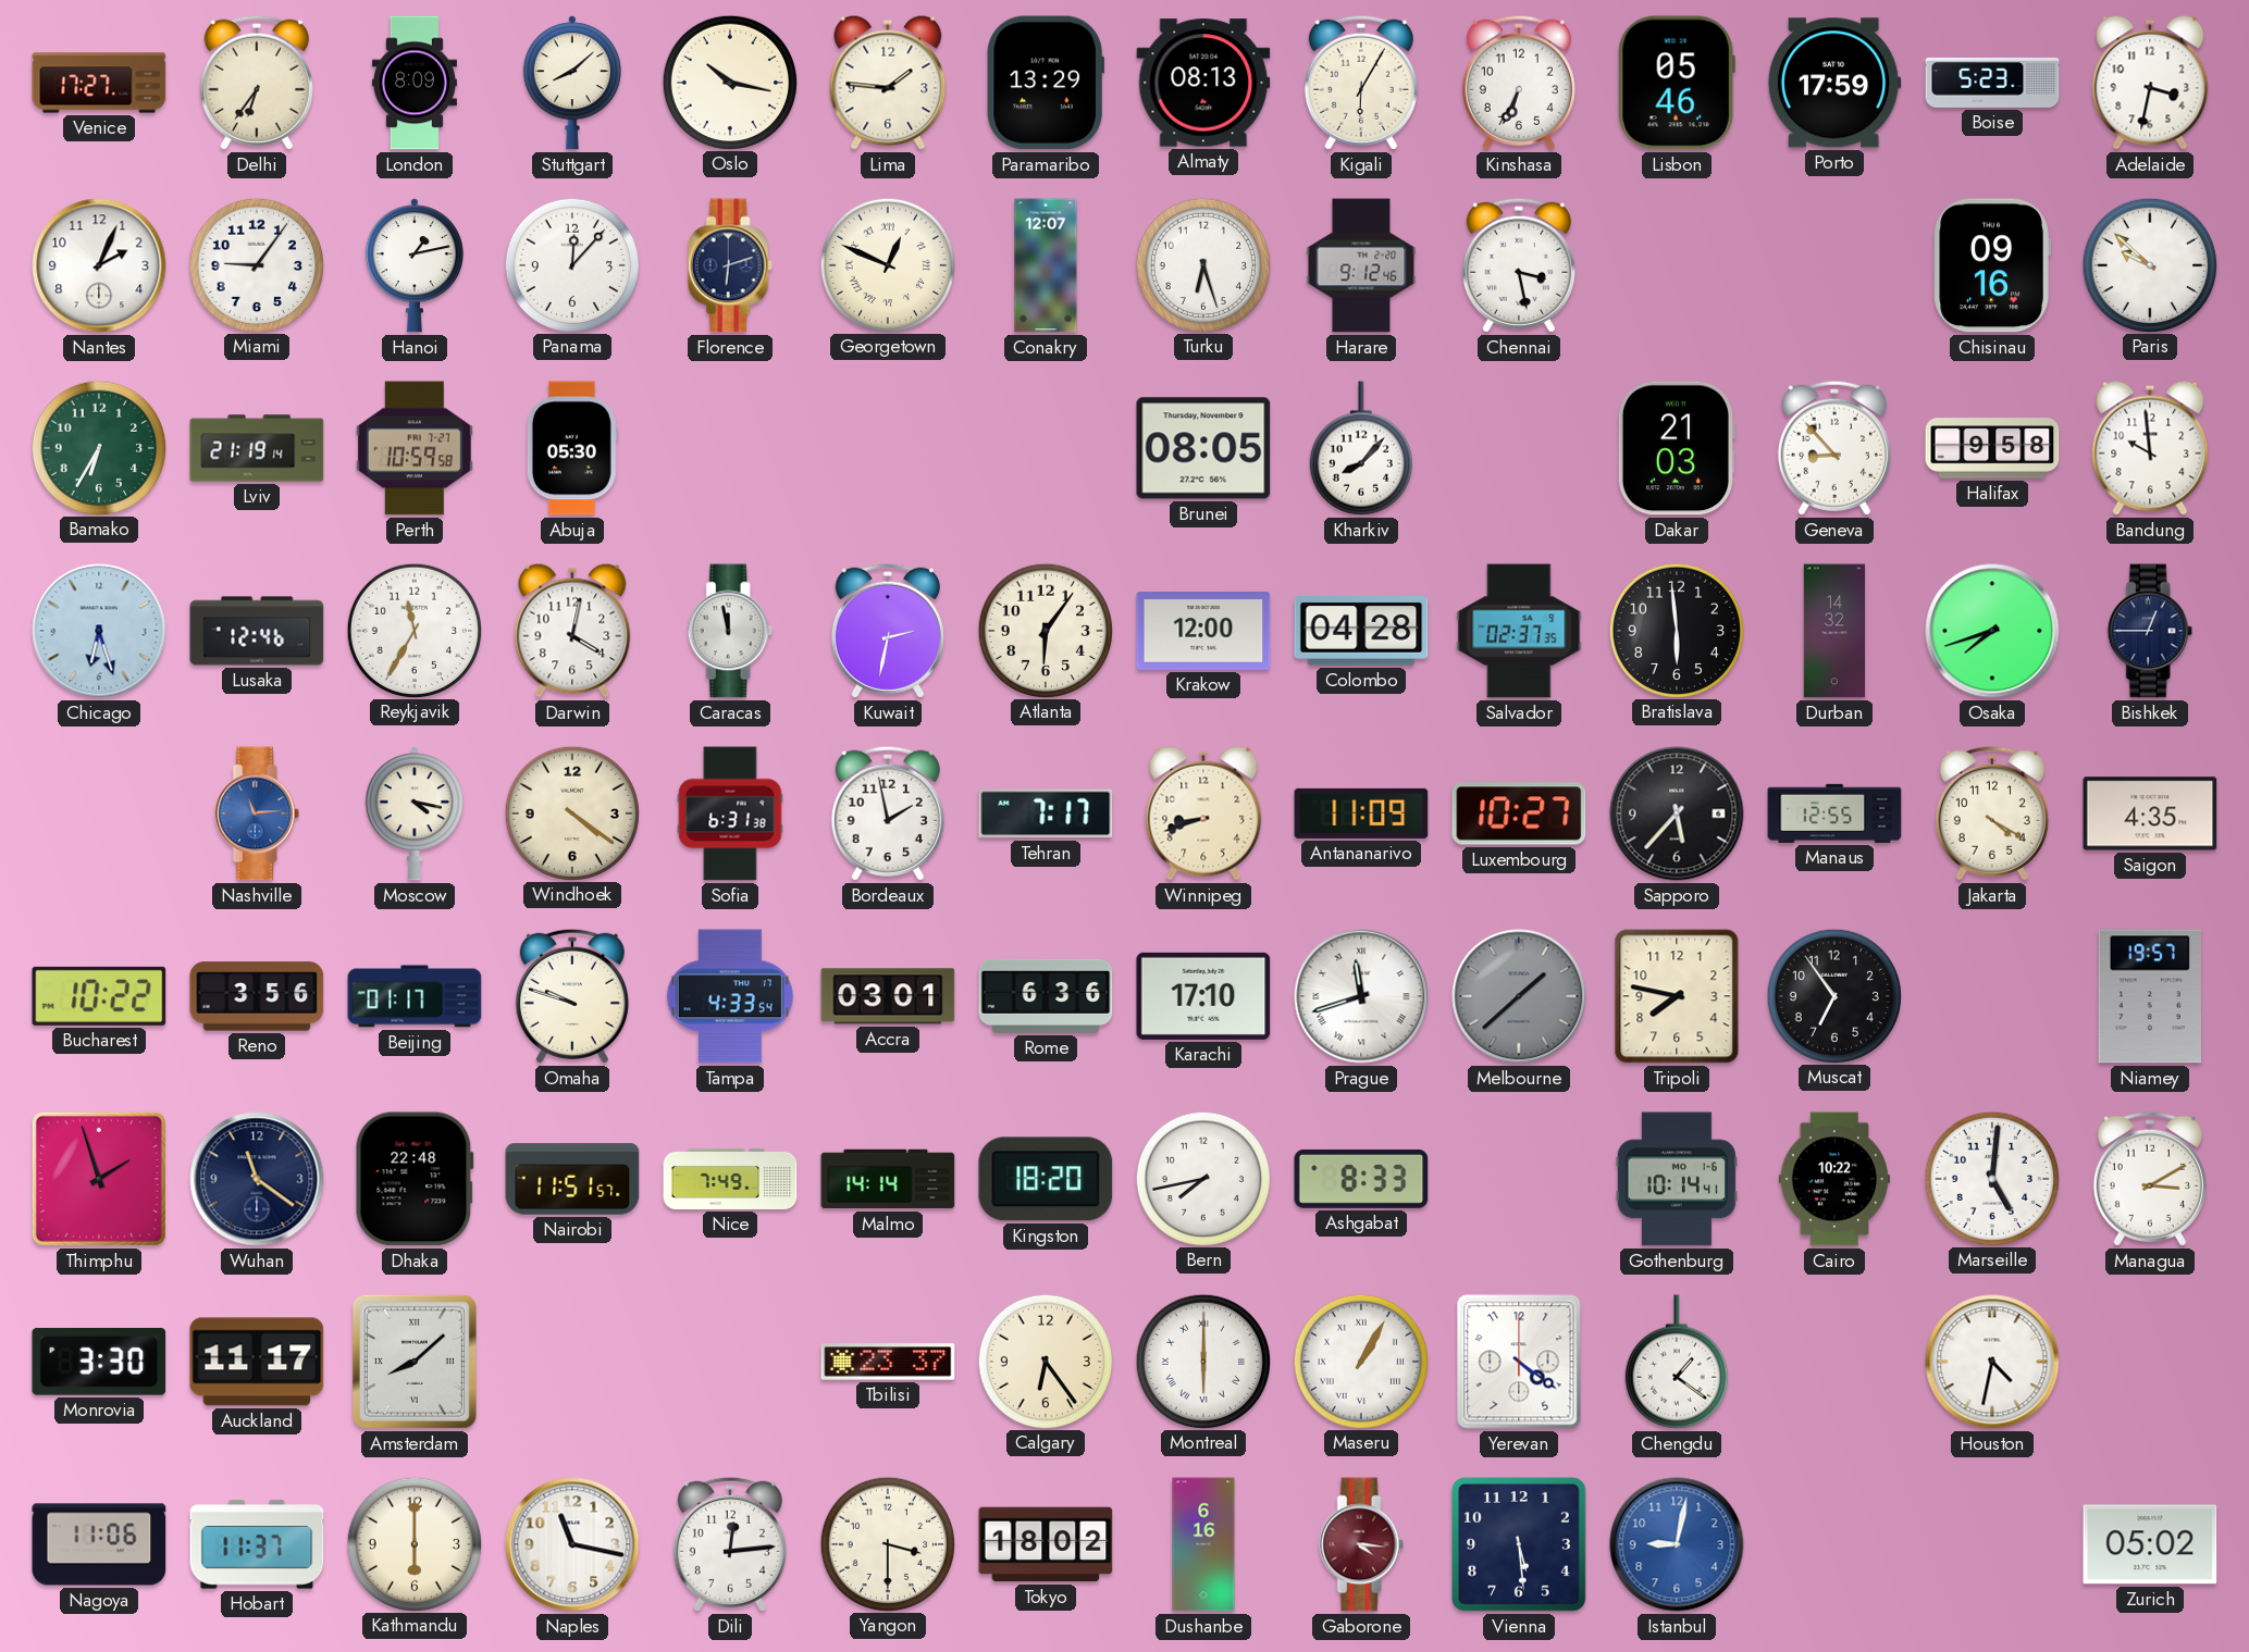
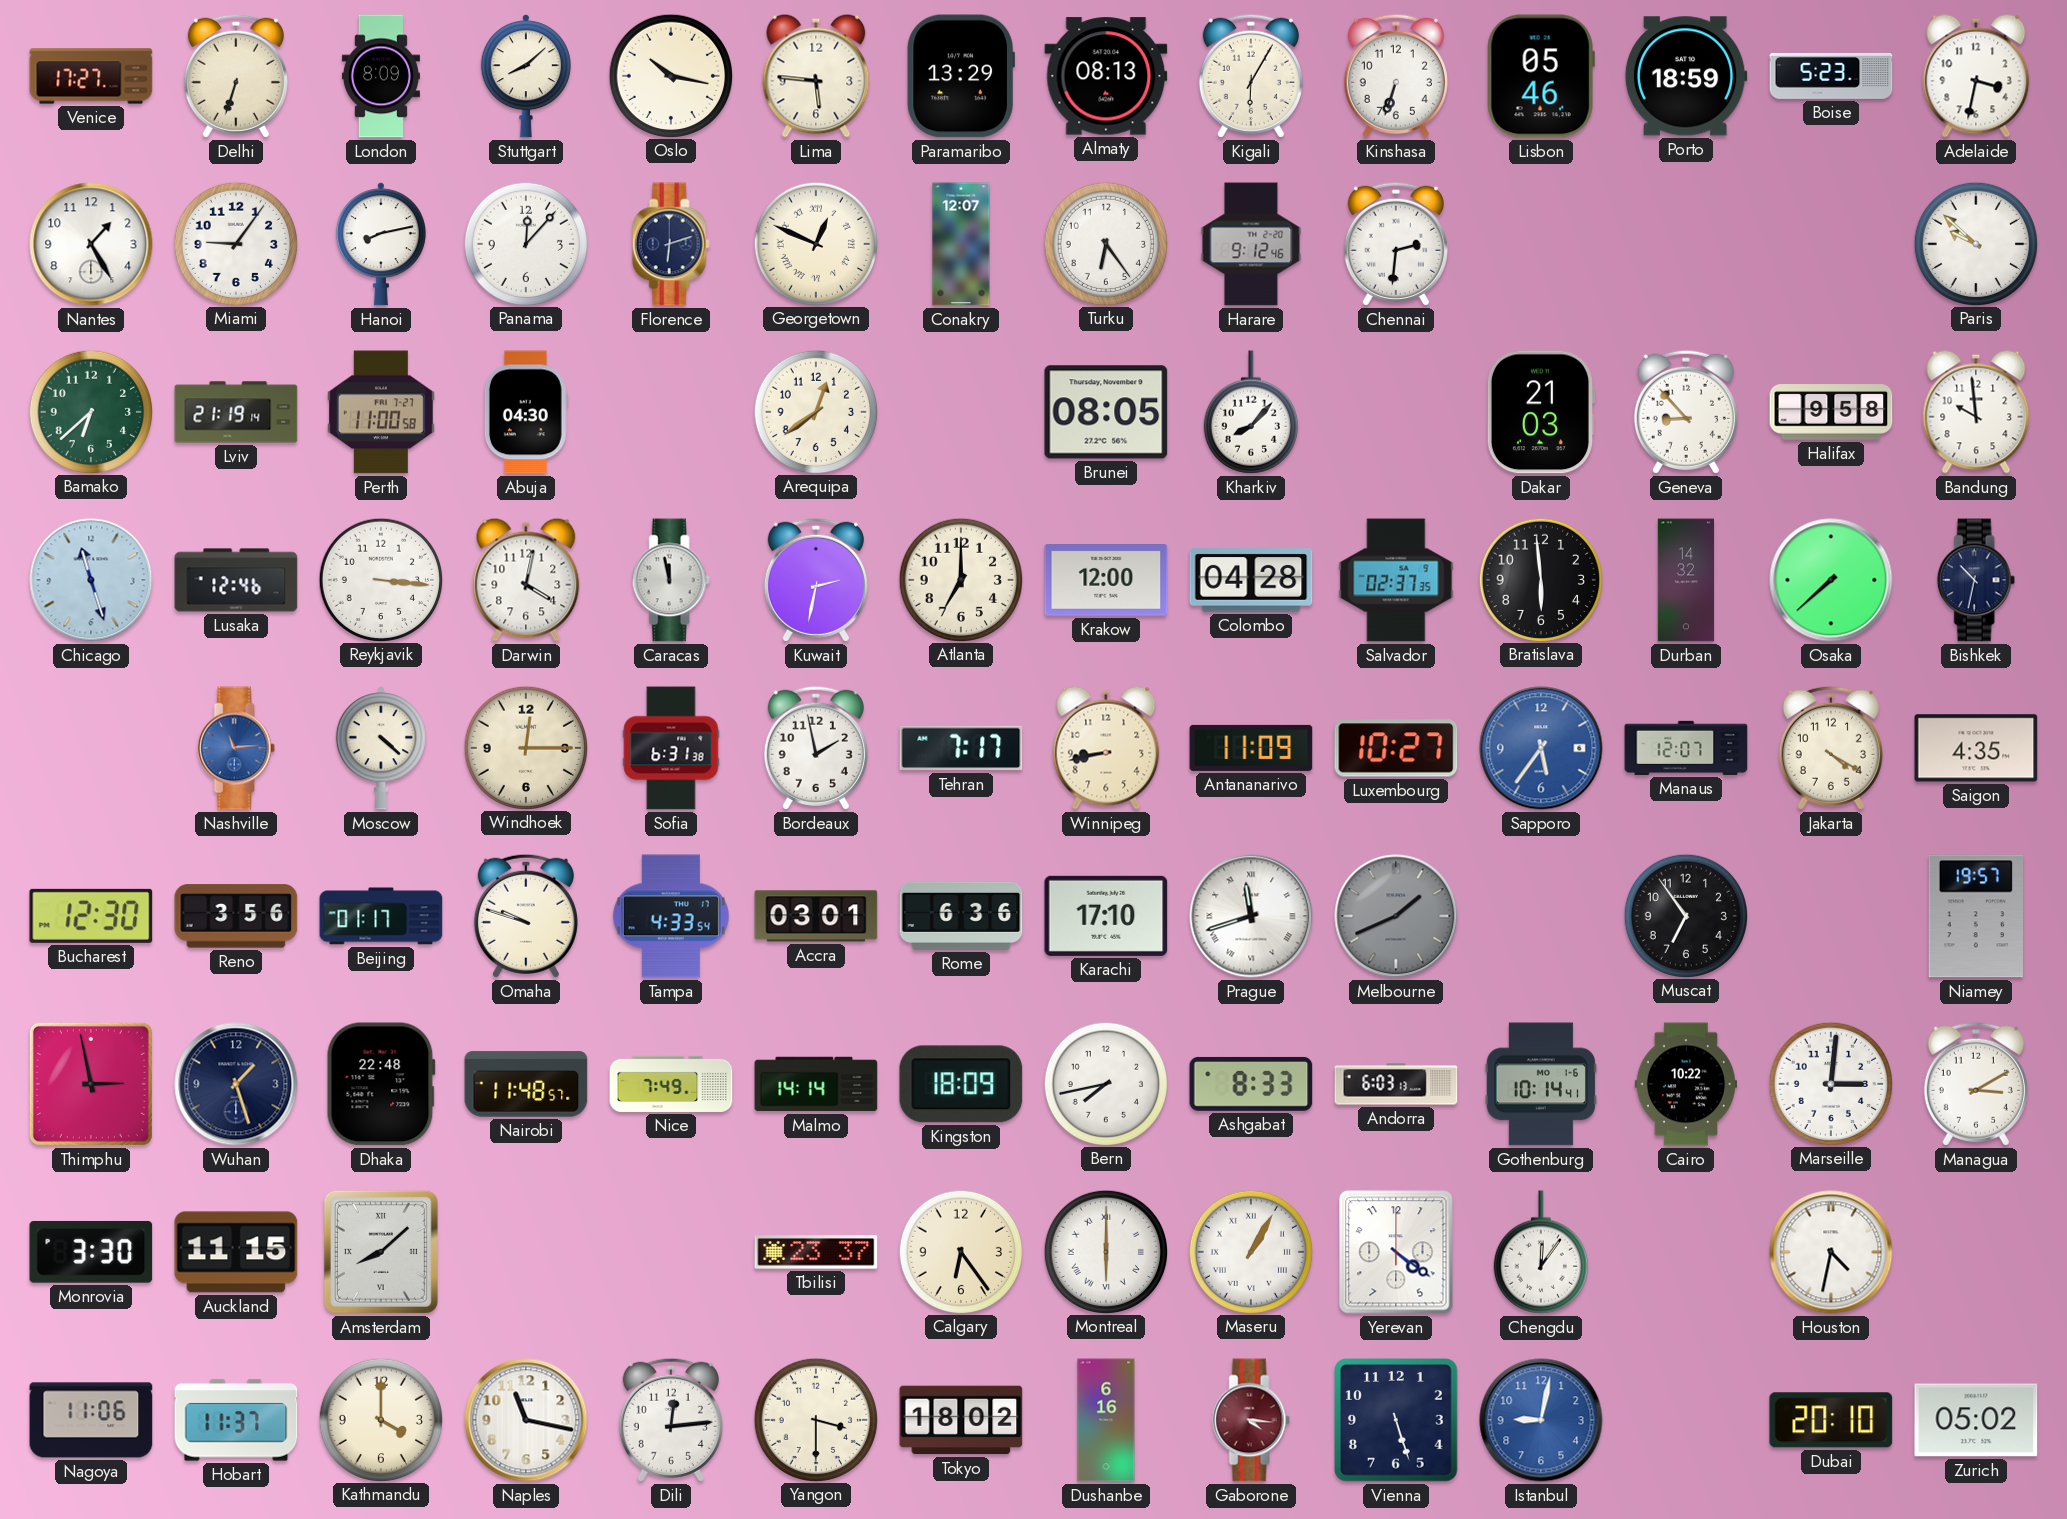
Delhi: 6:36 -> 6:33 (236, 76)
Lima: 1:46 -> 5:46 (816, 76)
Kinshasa: 6:34 -> 6:33 (1396, 76)
Porto: 17:59 -> 18:59 (1686, 76)
Nantes: 2:04 -> 1:25 (91, 244)
Hanoi: 1:13 -> 8:13 (381, 244)
Turku: 6:27 -> 6:24 (1105, 243)
Chennai: 3:28 -> 2:31 (1396, 244)
Chisinau: 09:16 -> none (1992, 265)
Bamako: 6:35 -> 6:38 (90, 411)
Perth: 10:59 -> 11:00 (381, 412)
Abuja: 05:30 -> 04:30 (526, 412)
Arequipa: none -> 12:39 (815, 411)
Chicago: 6:27 -> 11:27 (91, 580)
Reykjavik: 11:35 -> 3:16 (380, 579)
Atlanta: 6:06 -> 7:00 (960, 579)
Osaka: 7:42 -> 7:38 (1831, 580)
Bishkek: 12:45 -> 10:32 (1976, 580)
Moscow: 4:17 -> 4:22 (381, 748)
Windhoek: 4:21 -> 12:15 (525, 747)
Winnipeg: 8:42 -> 8:43 (1106, 748)
Sapporo: 5:37 -> 5:36 (1541, 748)
Sapporo dial: black -> blue (1541, 748)
Manaus: 12:55 -> 12:07 (1686, 748)
Bucharest: 10:22 -> 12:30 (91, 916)
Melbourne: 1:38 -> 1:41 (1396, 916)
Tripoli: 7:47 -> none (1677, 996)
Thimphu: 1:57 -> 2:58 (91, 1084)
Wuhan: 11:21 -> 1:27 (236, 1084)
Nairobi: 11:51 -> 11:48 (526, 1084)
Kingston: 18:20 -> 18:09 (961, 1084)
Andorra: none -> 6:03 (1396, 1084)
Marseille: 5:01 -> 3:01 (1830, 1083)
Auckland: 11:17 -> 11:15 (236, 1252)
Chengdu: 1:21 -> 12:06 (1541, 1252)
Kathmandu: 6:00 -> 4:00 (380, 1419)
Vienna: 5:29 -> 5:27 (1396, 1421)
Dubai: none -> 20:10 (1831, 1420)
